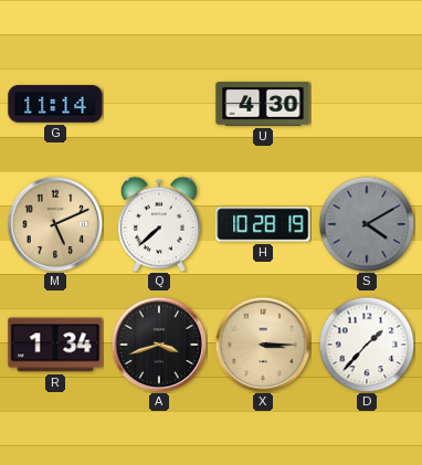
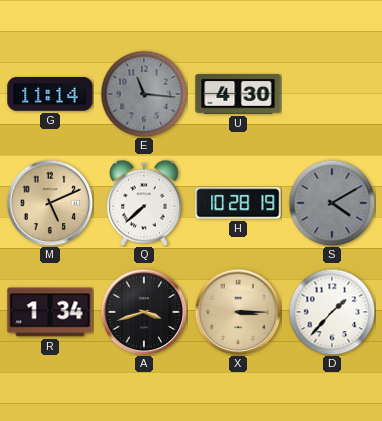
E: none -> 11:16 (144, 94)
